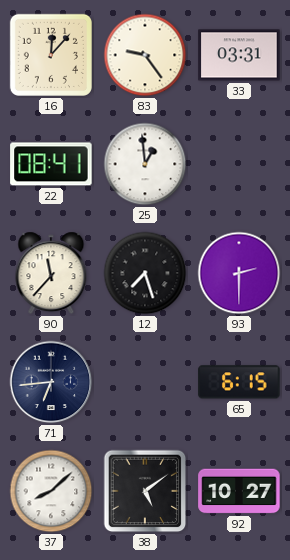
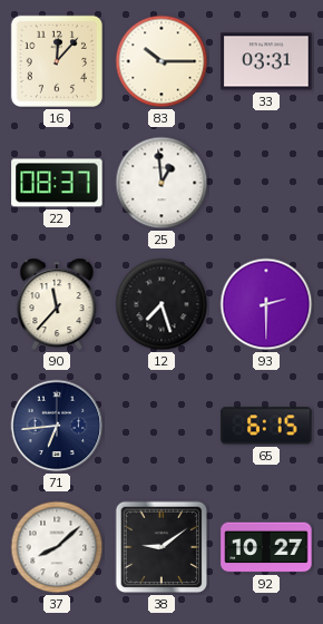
83: 9:24 -> 10:15 (161, 61)
22: 08:41 -> 08:37 (57, 183)
38: 5:09 -> 9:09 (161, 547)
